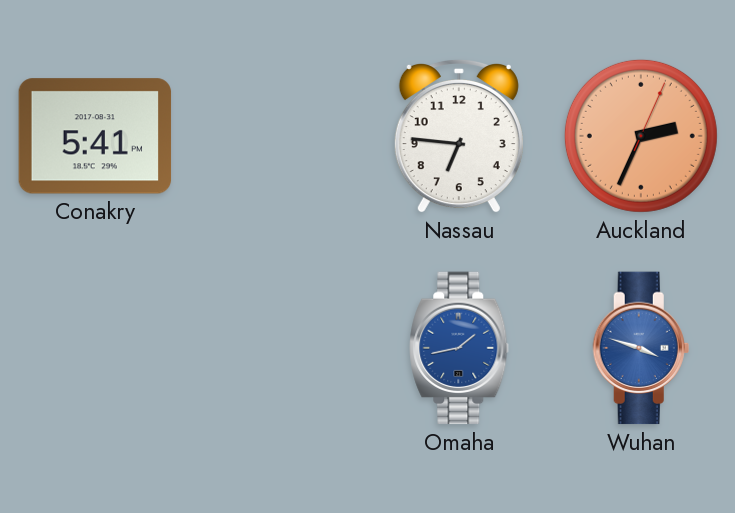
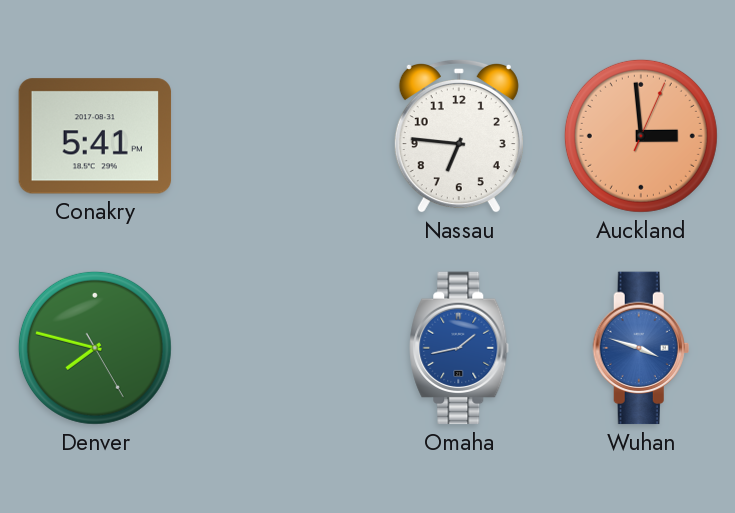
Auckland: 2:34 -> 2:59 (641, 136)
Denver: none -> 7:47 (95, 348)
